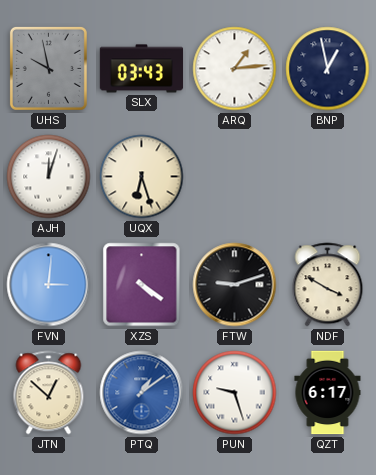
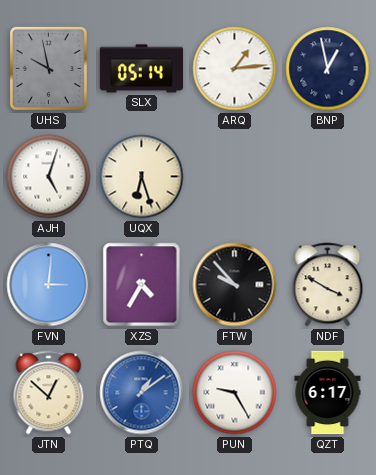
SLX: 03:43 -> 05:14 (142, 69)
AJH: 12:03 -> 5:03 (49, 177)
XZS: 4:21 -> 4:35 (142, 285)
FTW: 9:12 -> 9:53 (235, 285)
PUN: 9:27 -> 9:25 (235, 393)
